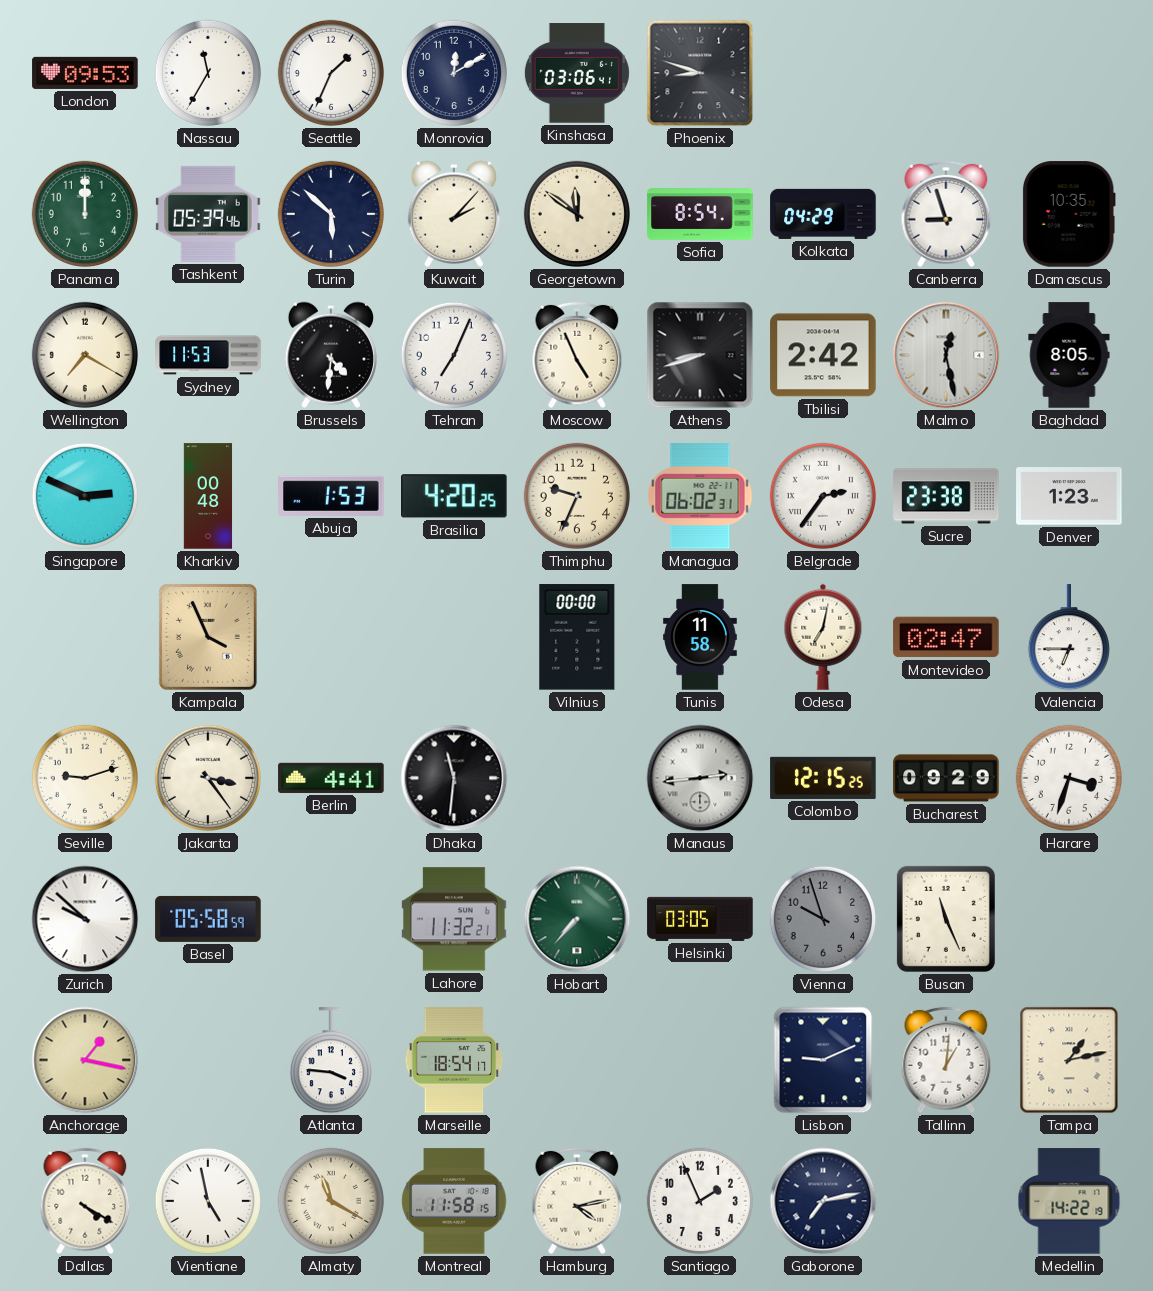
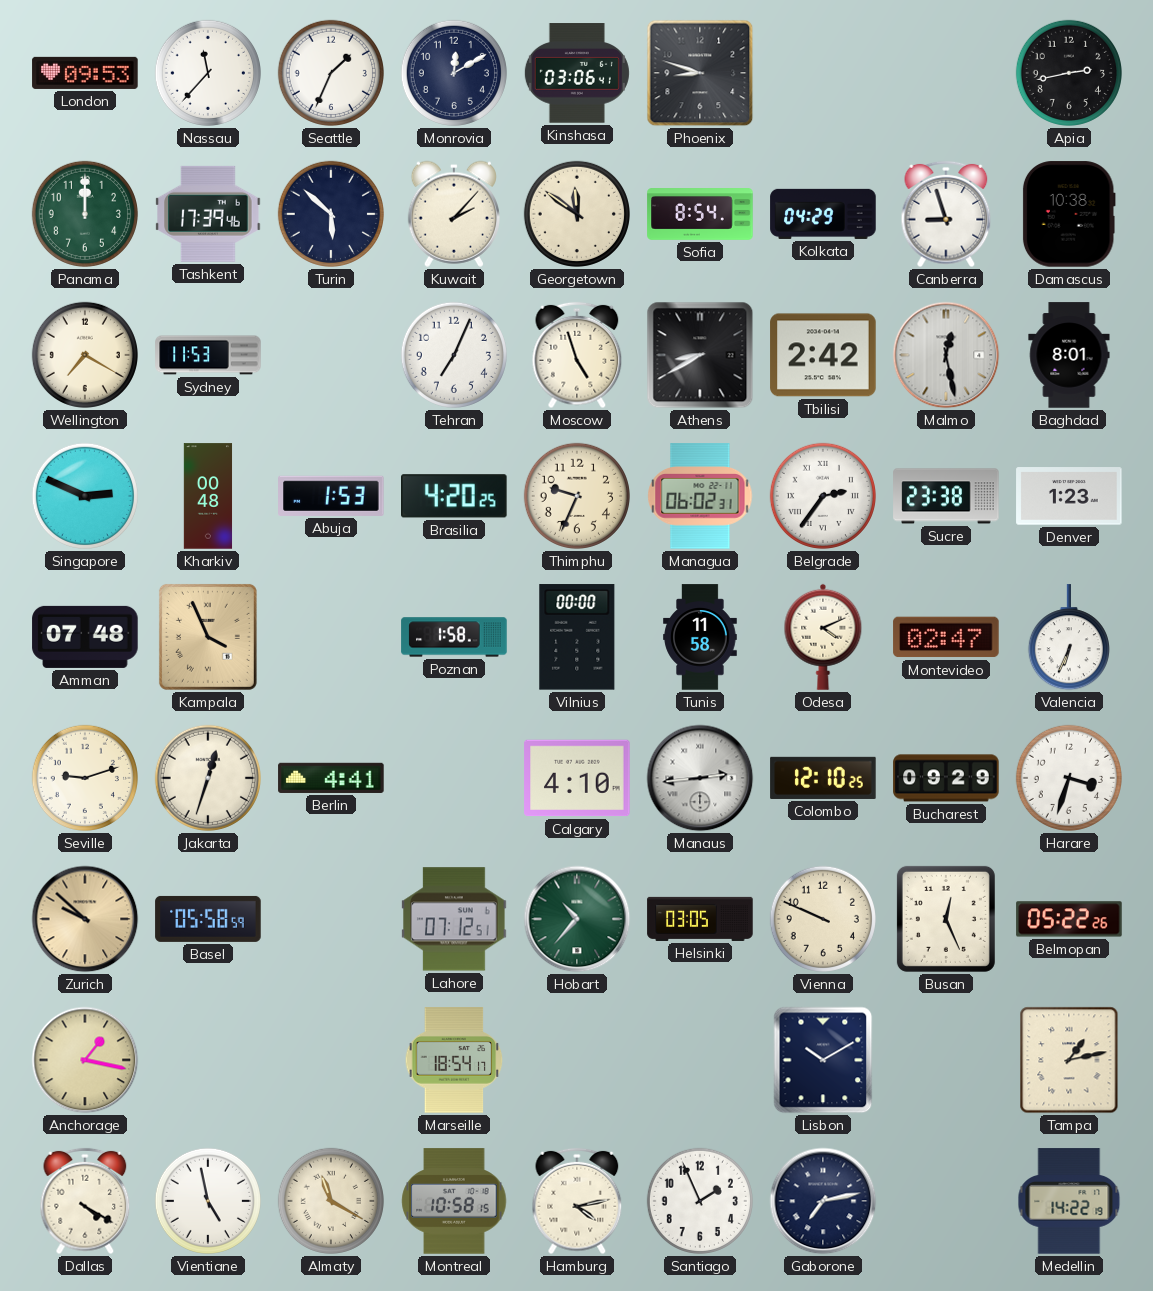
Nassau: 11:35 -> 11:37 (208, 73)
Apia: none -> 2:43 (1069, 73)
Tashkent: 05:39 -> 17:39 (208, 214)
Damascus: 10:35 -> 10:38 (1069, 214)
Brussels: 4:31 -> none (331, 355)
Moscow: 4:56 -> 4:57 (577, 355)
Athens: 8:42 -> 8:40 (700, 355)
Baghdad: 8:05 -> 8:01 (1069, 355)
Amman: none -> 07:48 (85, 637)
Poznan: none -> 1:58 (454, 637)
Odesa: 7:02 -> 4:11 (823, 637)
Valencia: 6:45 -> 6:34 (1069, 638)
Jakarta: 3:24 -> 12:33 (208, 778)
Dhaka: 11:31 -> none (454, 778)
Calgary: none -> 4:10 (577, 778)
Colombo: 12:15 -> 12:10 (823, 778)
Zurich dial: white -> champagne (85, 919)
Lahore: 11:32 -> 07:12 (454, 919)
Hobart: 7:37 -> 10:37 (577, 919)
Vienna: 9:57 -> 9:49 (823, 919)
Vienna dial: grey -> cream (823, 919)
Busan: 11:26 -> 12:26 (946, 919)
Belmopan: none -> 05:22 (1069, 919)
Atlanta: 3:46 -> none (331, 1061)
Lisbon: 9:11 -> 10:10 (823, 1060)
Tallinn: 1:01 -> none (946, 1060)
Montreal: 11:58 -> 10:58 (454, 1201)
